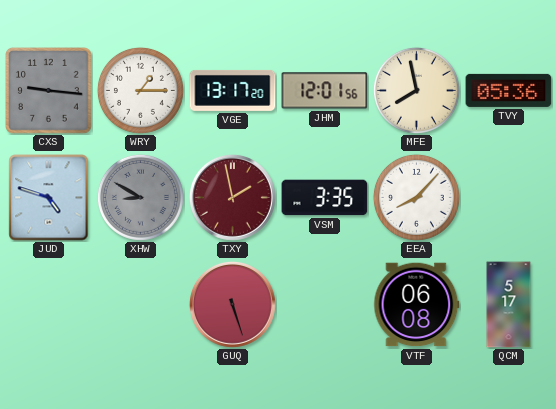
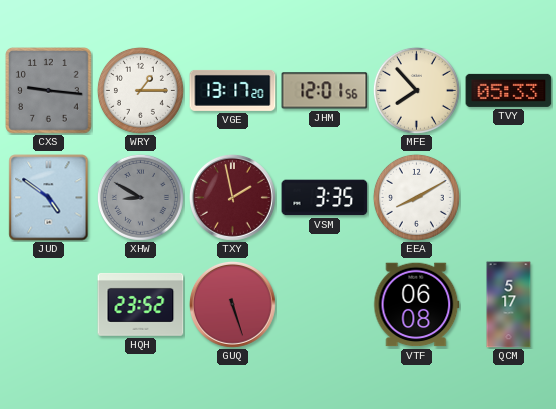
MFE: 7:58 -> 7:53 (416, 90)
TVY: 05:36 -> 05:33 (509, 90)
JUD: 4:48 -> 4:51 (49, 198)
EEA: 8:07 -> 8:10 (416, 197)
HQH: none -> 23:52 (141, 304)
